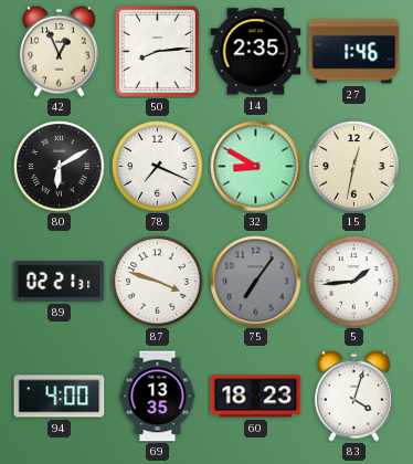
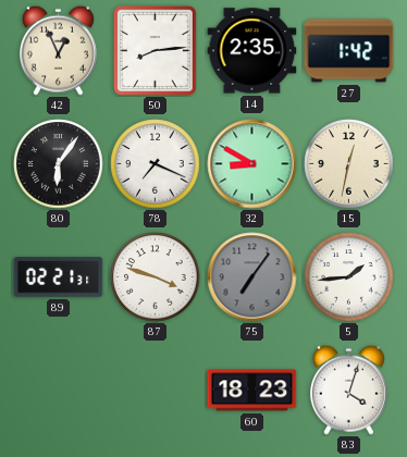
27: 1:46 -> 1:42 (349, 51)
80: 6:10 -> 6:06 (59, 164)
94: 4:00 -> none (60, 397)
69: 13:35 -> none (158, 397)
